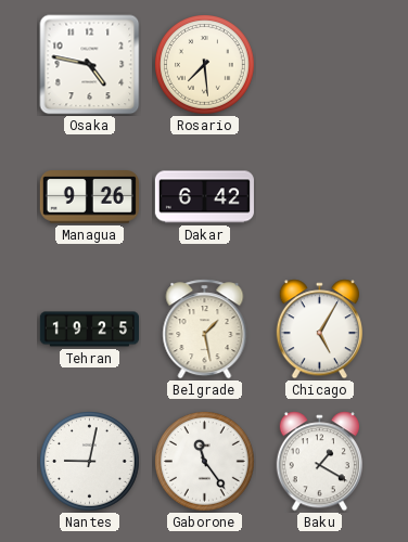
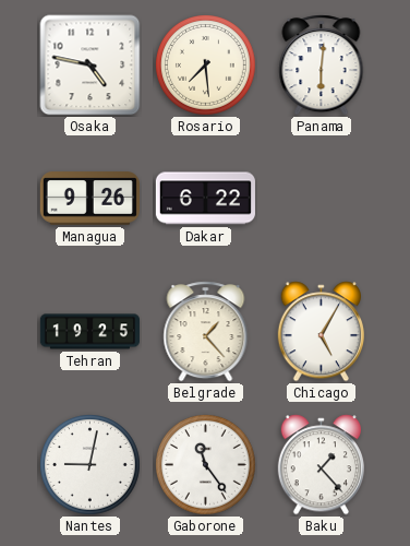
Panama: none -> 6:01 (322, 66)
Dakar: 6:42 -> 6:22 (205, 199)
Belgrade: 1:28 -> 1:23 (206, 332)
Baku: 1:20 -> 1:23 (321, 465)
